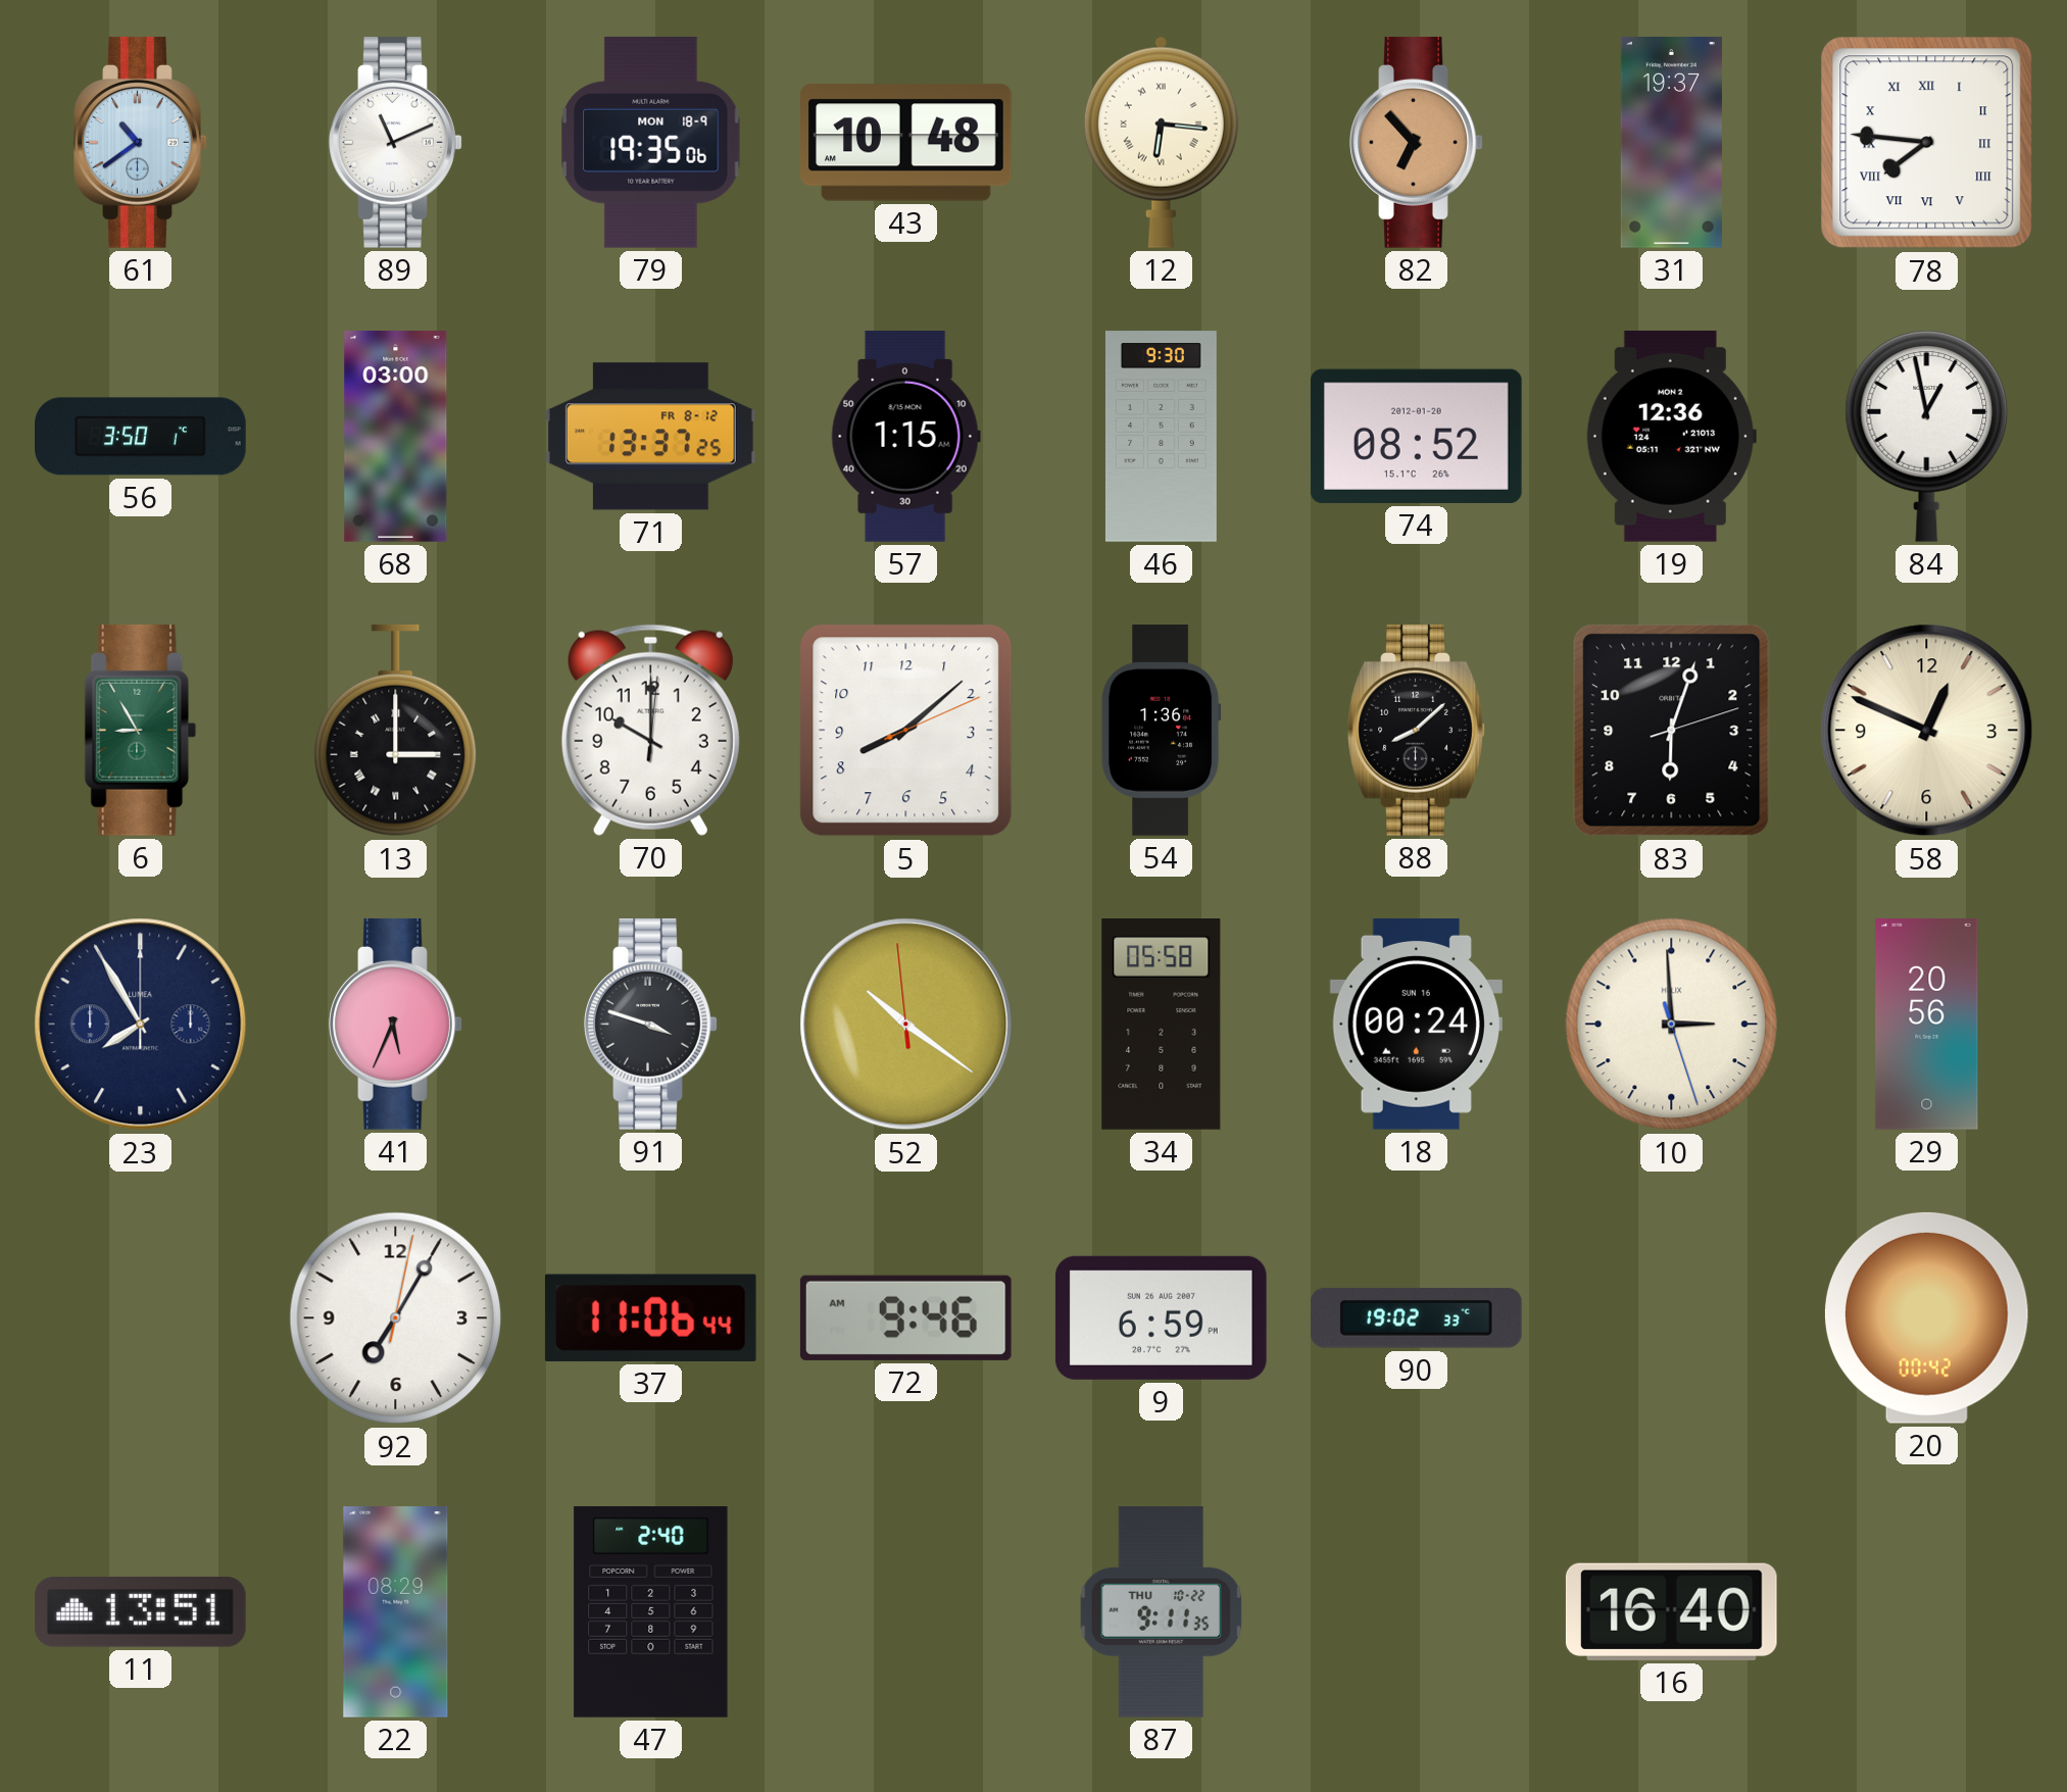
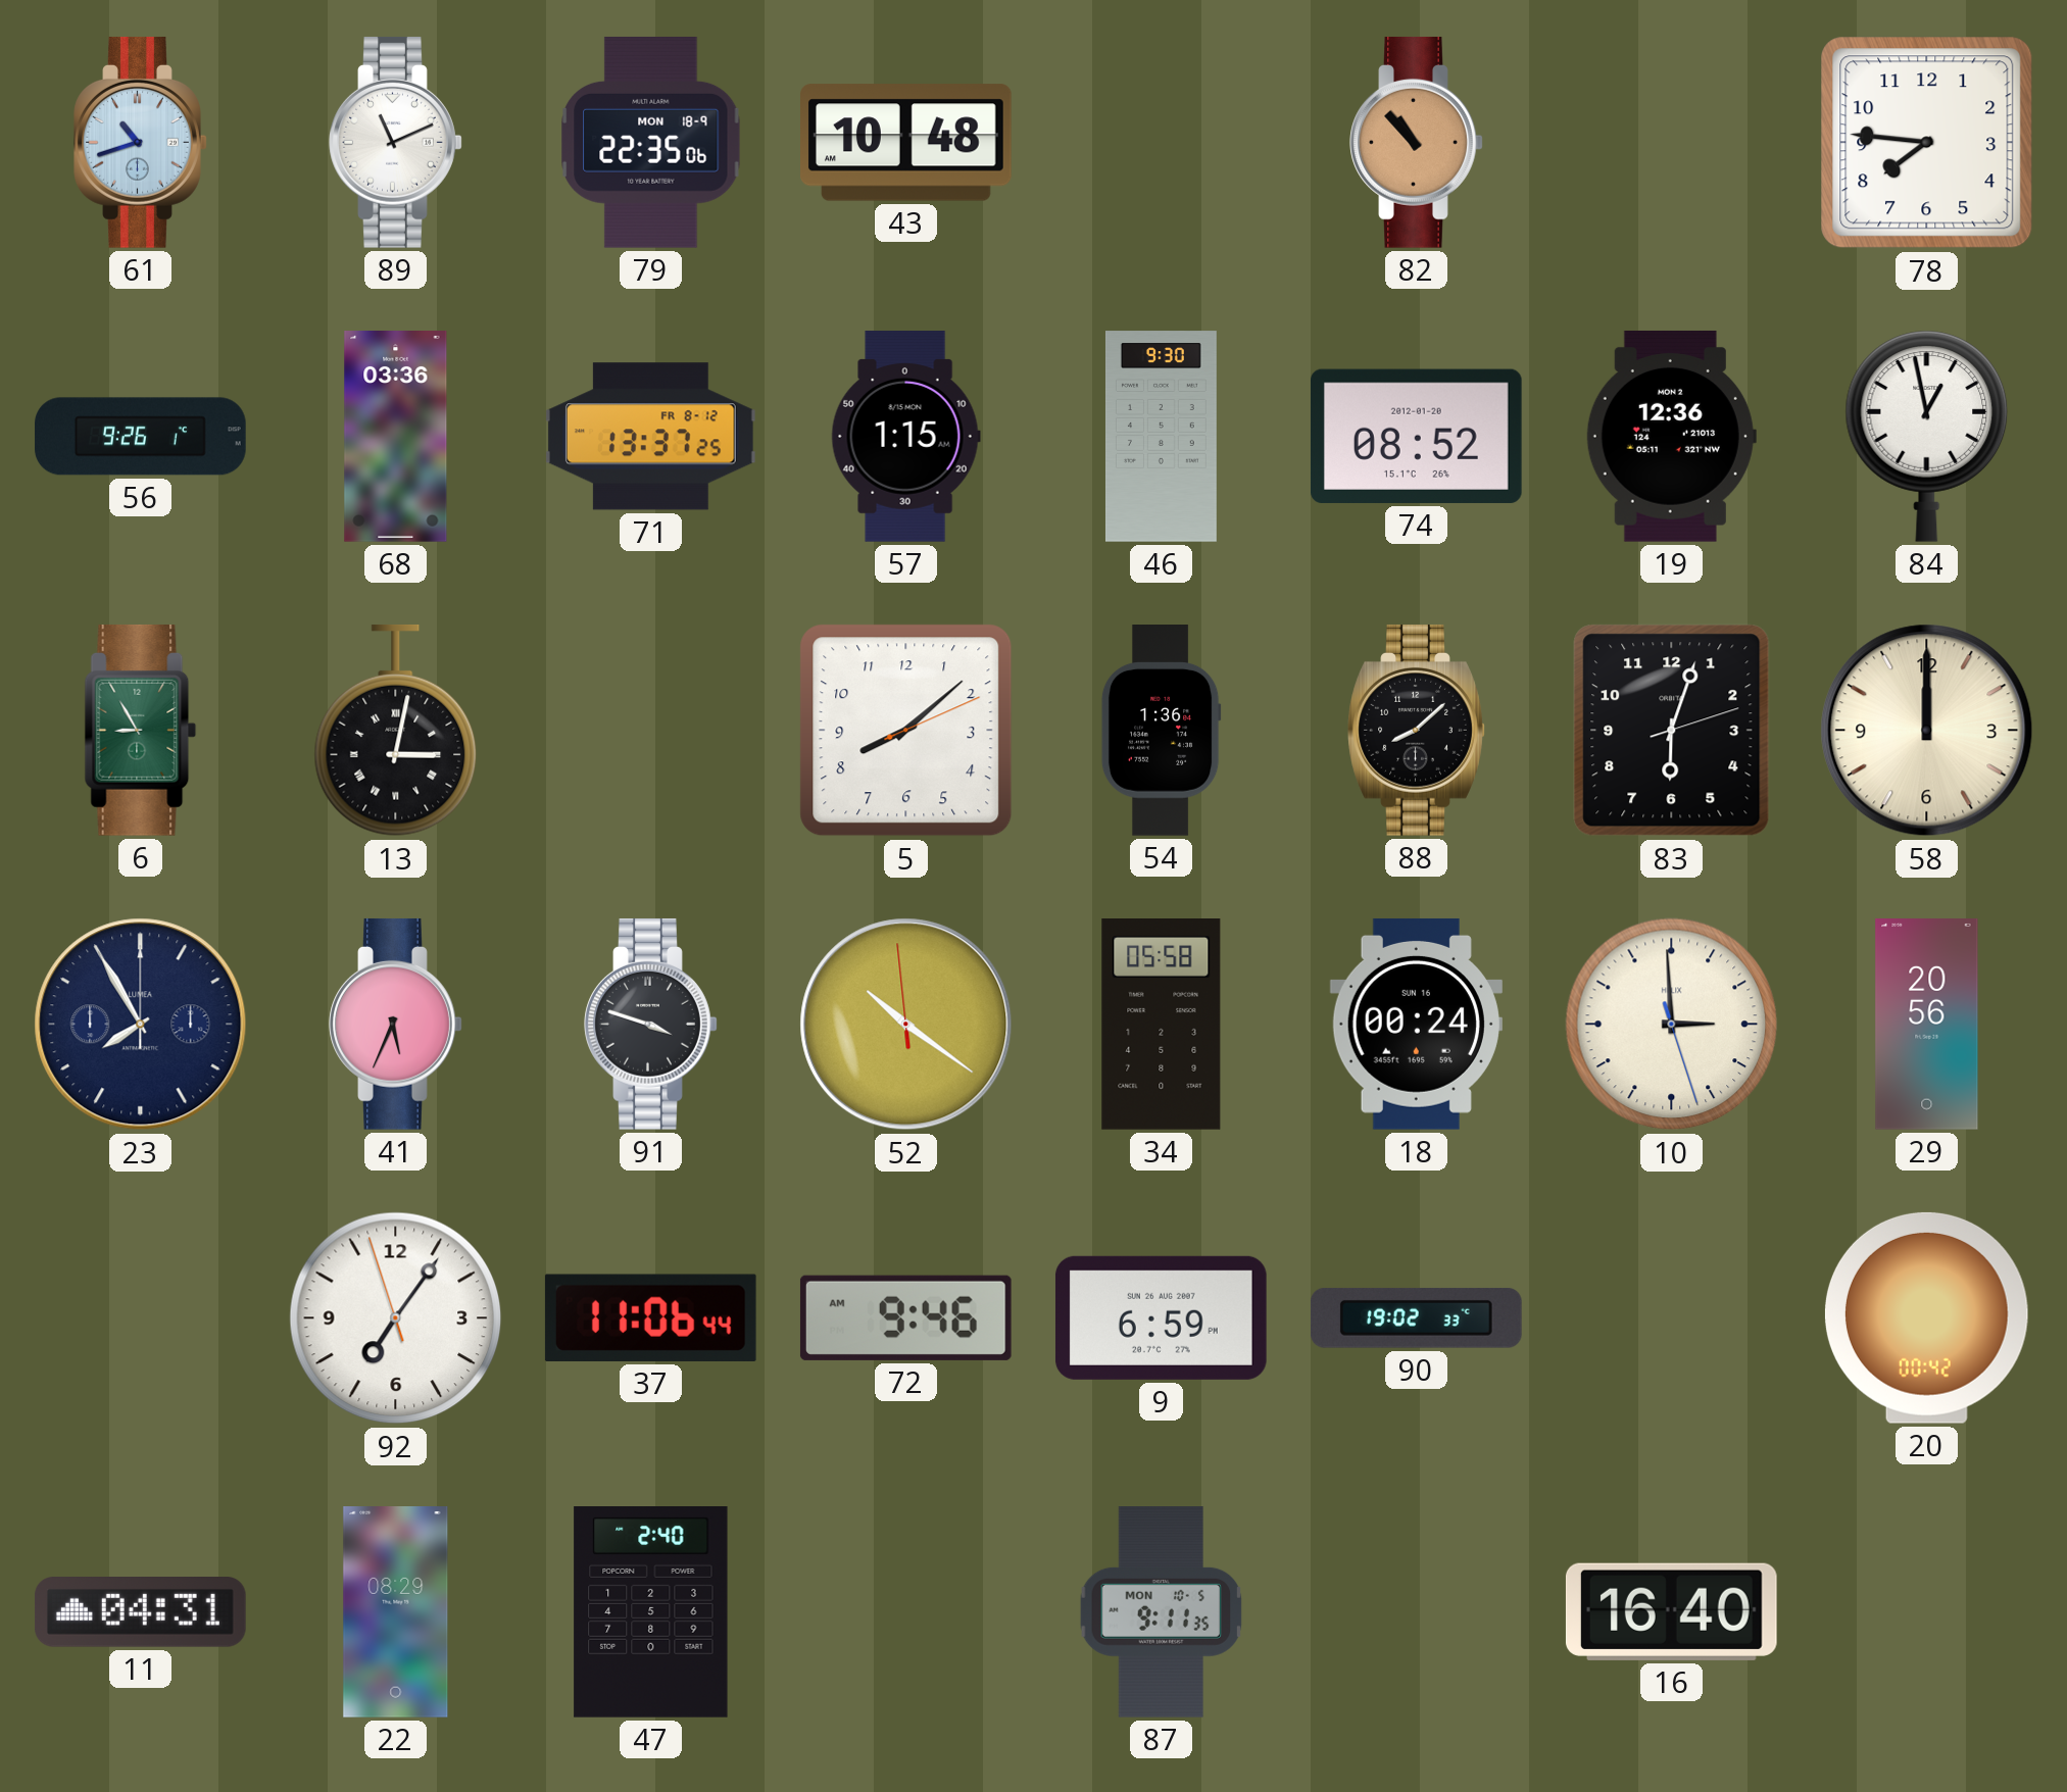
61: 10:39 -> 10:42 (141, 142)
79: 19:35 -> 22:35 (651, 142)
12: 6:16 -> none (1161, 142)
82: 6:53 -> 10:53 (1417, 142)
31: 19:37 -> none (1671, 143)
78 numerals: Roman -> Arabic (1927, 143)
56: 3:50 -> 9:26 (141, 437)
68: 03:00 -> 03:36 (396, 437)
13: 3:00 -> 3:02 (396, 731)
70: 10:00 -> none (650, 730)
58: 12:49 -> 12:00 (1927, 731)
92: 7:05:02 -> 7:05:57 (396, 1318)
11: 13:51 -> 04:31 (141, 1612)
87 date: THU 10-22 -> MON 10-5 (1162, 1612)
